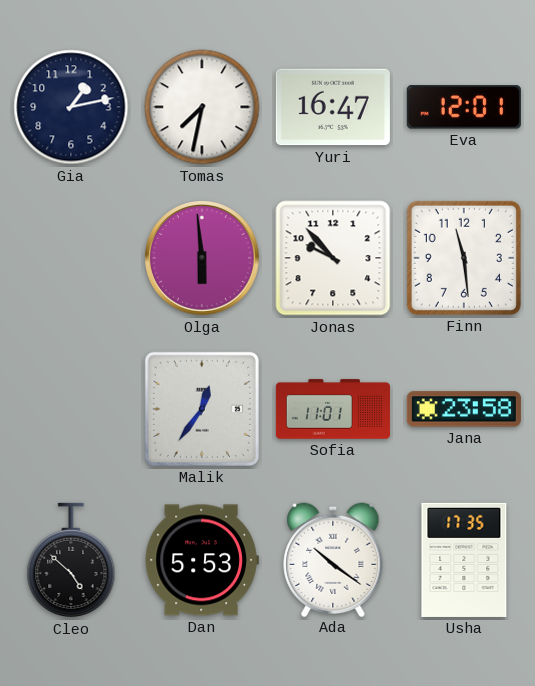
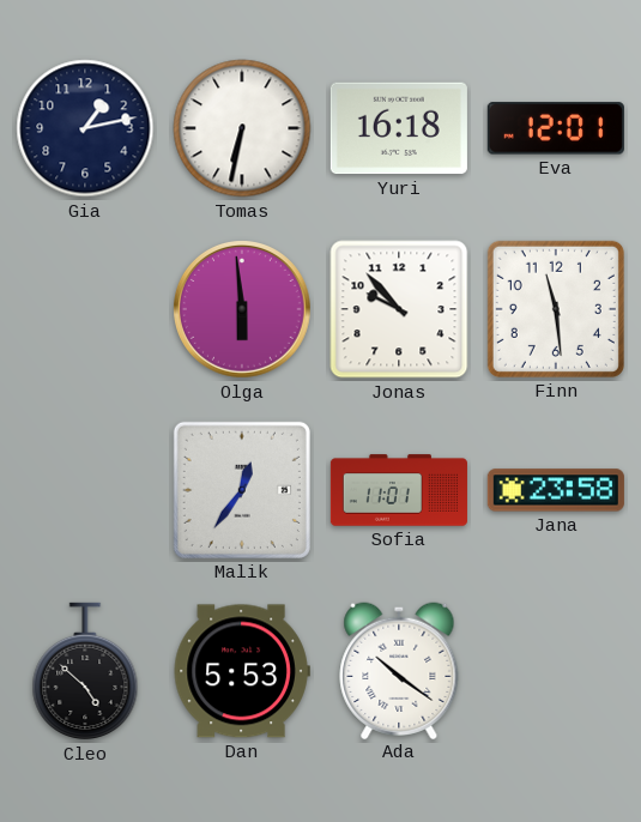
Tomas: 7:32 -> 6:32 (242, 128)
Yuri: 16:47 -> 16:18 (399, 128)
Usha: 17:35 -> none (464, 560)
